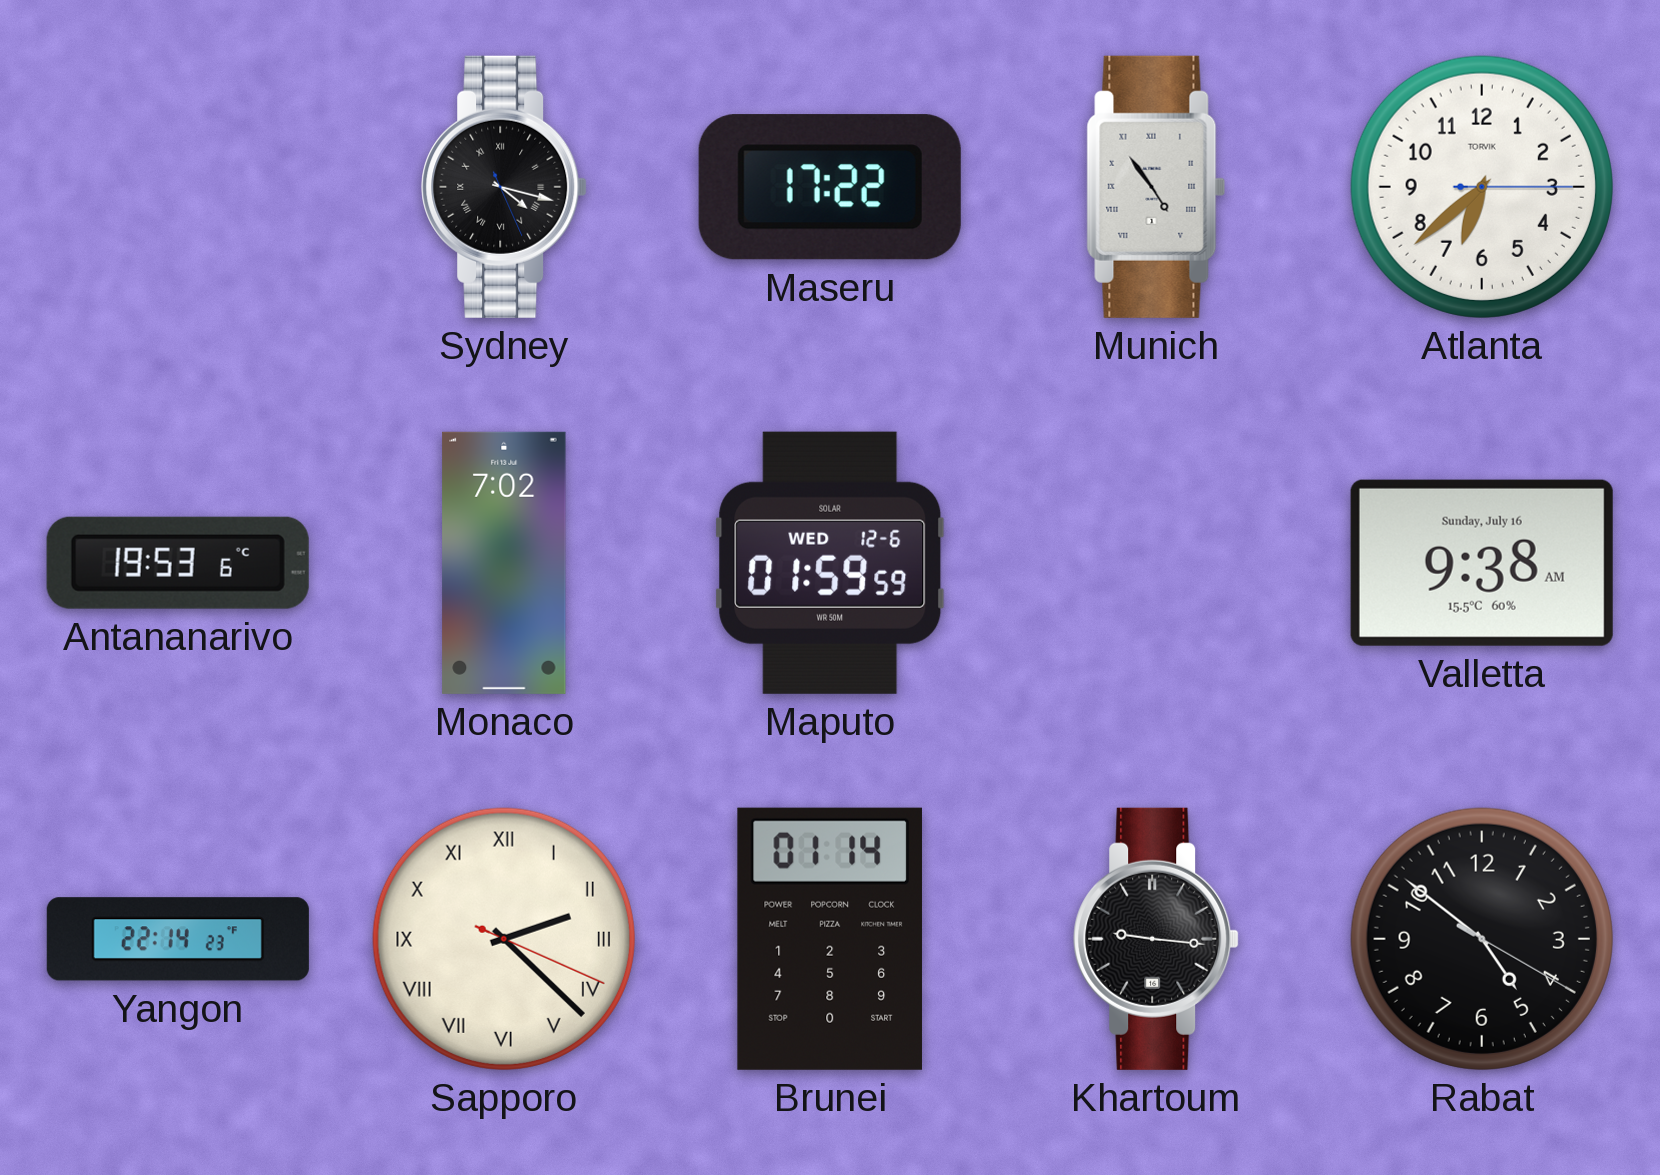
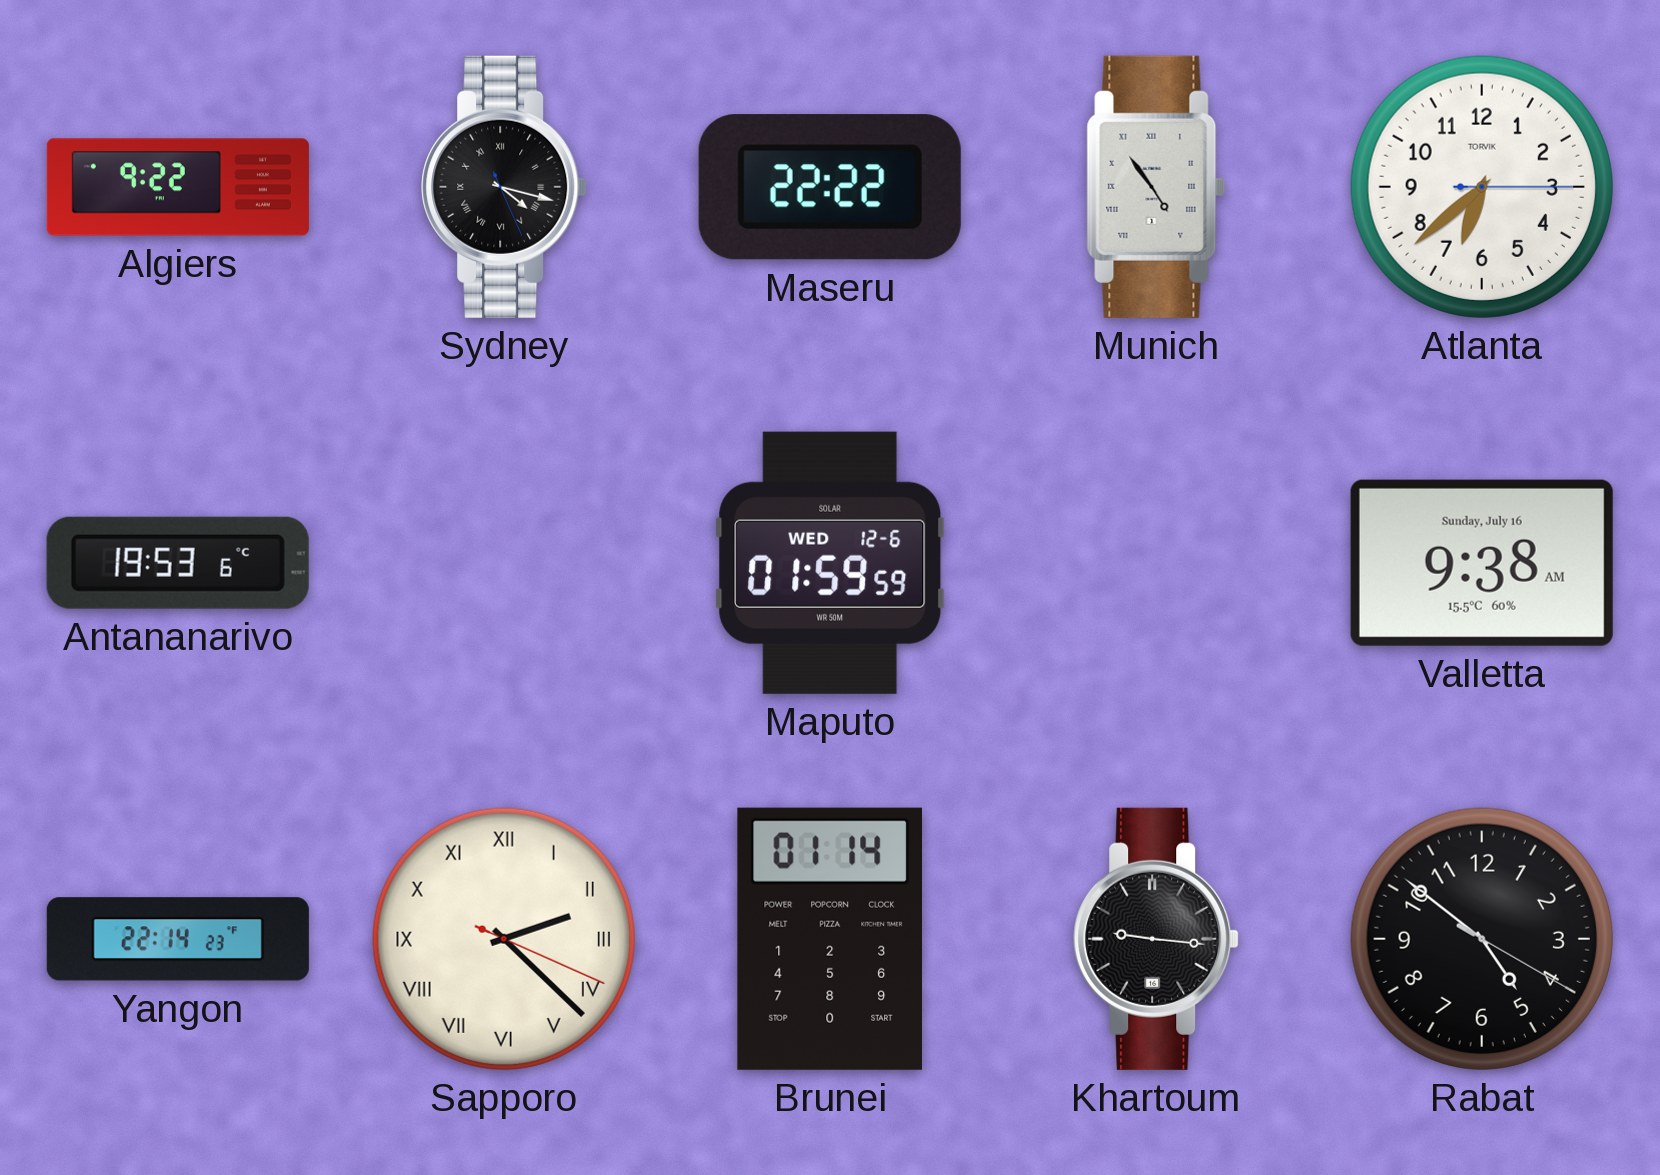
Algiers: none -> 9:22 (178, 187)
Maseru: 17:22 -> 22:22 (830, 187)
Monaco: 7:02 -> none (504, 563)
